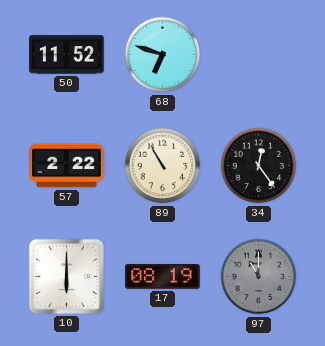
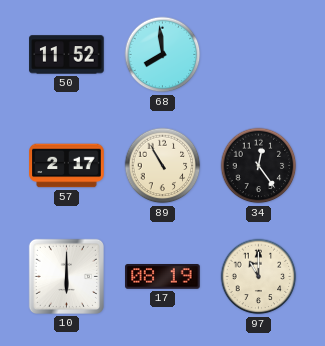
68: 6:48 -> 7:59 (163, 55)
57: 2:22 -> 2:17 (67, 166)
97 dial: grey -> cream (259, 277)
